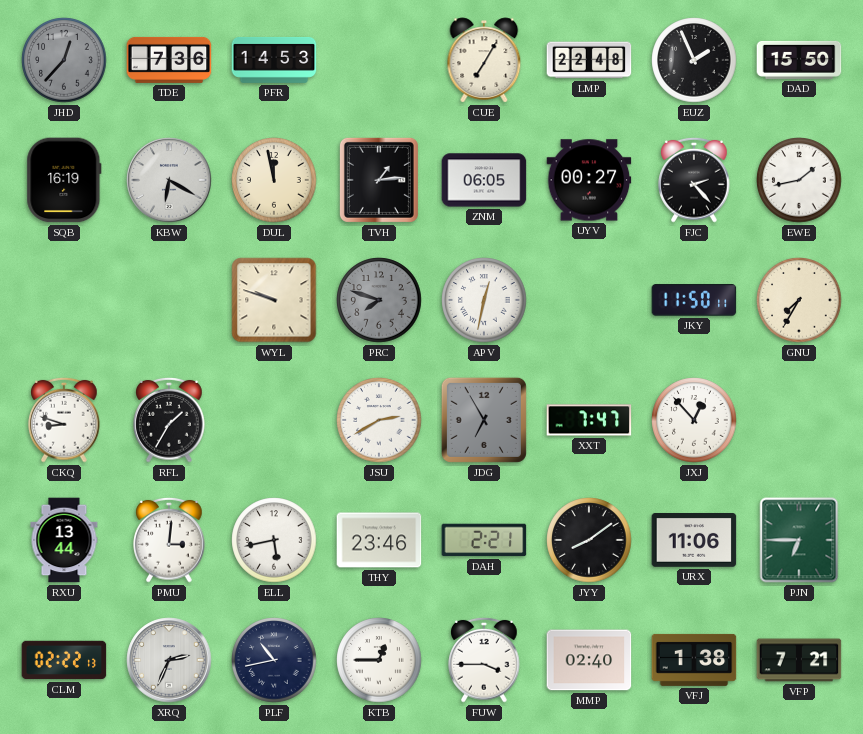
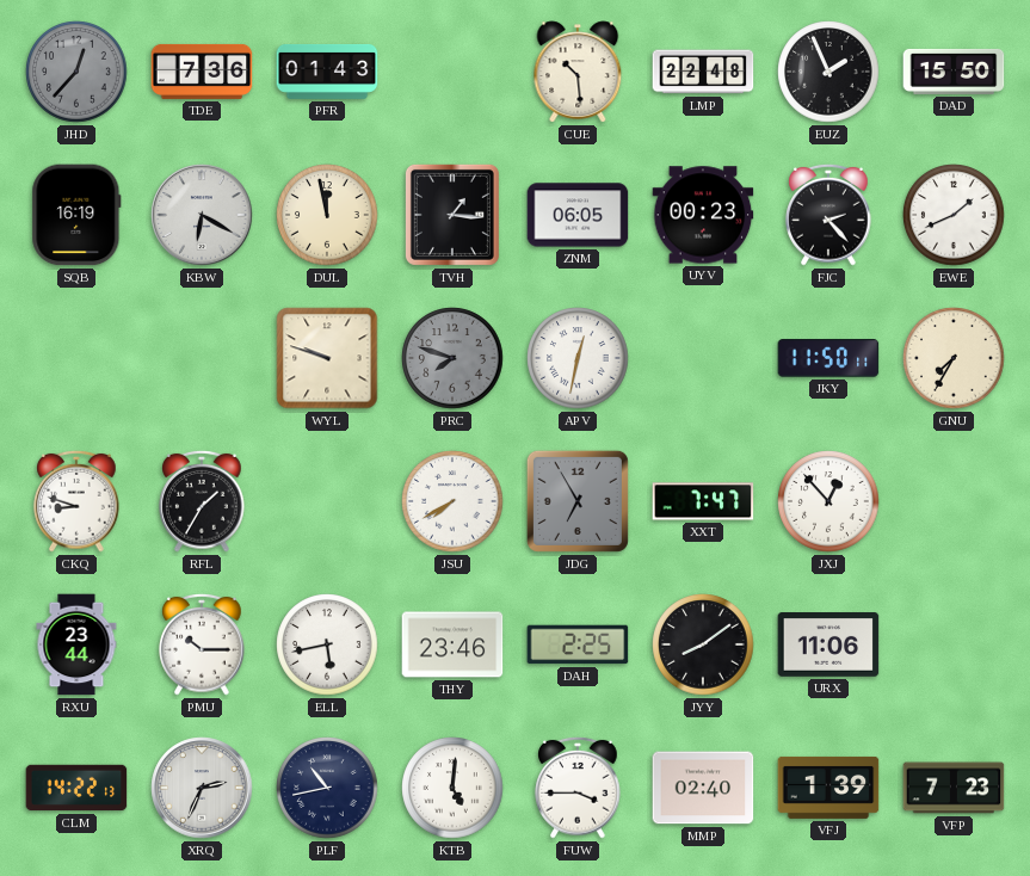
PFR: 14:53 -> 01:43 (327, 72)
CUE: 7:05 -> 10:29 (578, 72)
TVH: 1:14 -> 1:16 (452, 215)
UYV: 00:27 -> 00:23 (703, 215)
EWE: 1:43 -> 1:41 (954, 215)
JSU: 2:40 -> 7:40 (452, 501)
RXU: 13:44 -> 23:44 (76, 644)
PMU: 3:01 -> 10:15 (202, 644)
DAH: 2:21 -> 2:25 (578, 644)
PJN: 6:45 -> none (799, 540)
CLM: 02:22 -> 14:22 (76, 788)
KTB: 12:45 -> 5:01 (452, 788)
VFJ: 1:38 -> 1:39 (828, 788)
VFP: 7:21 -> 7:23 (954, 788)
